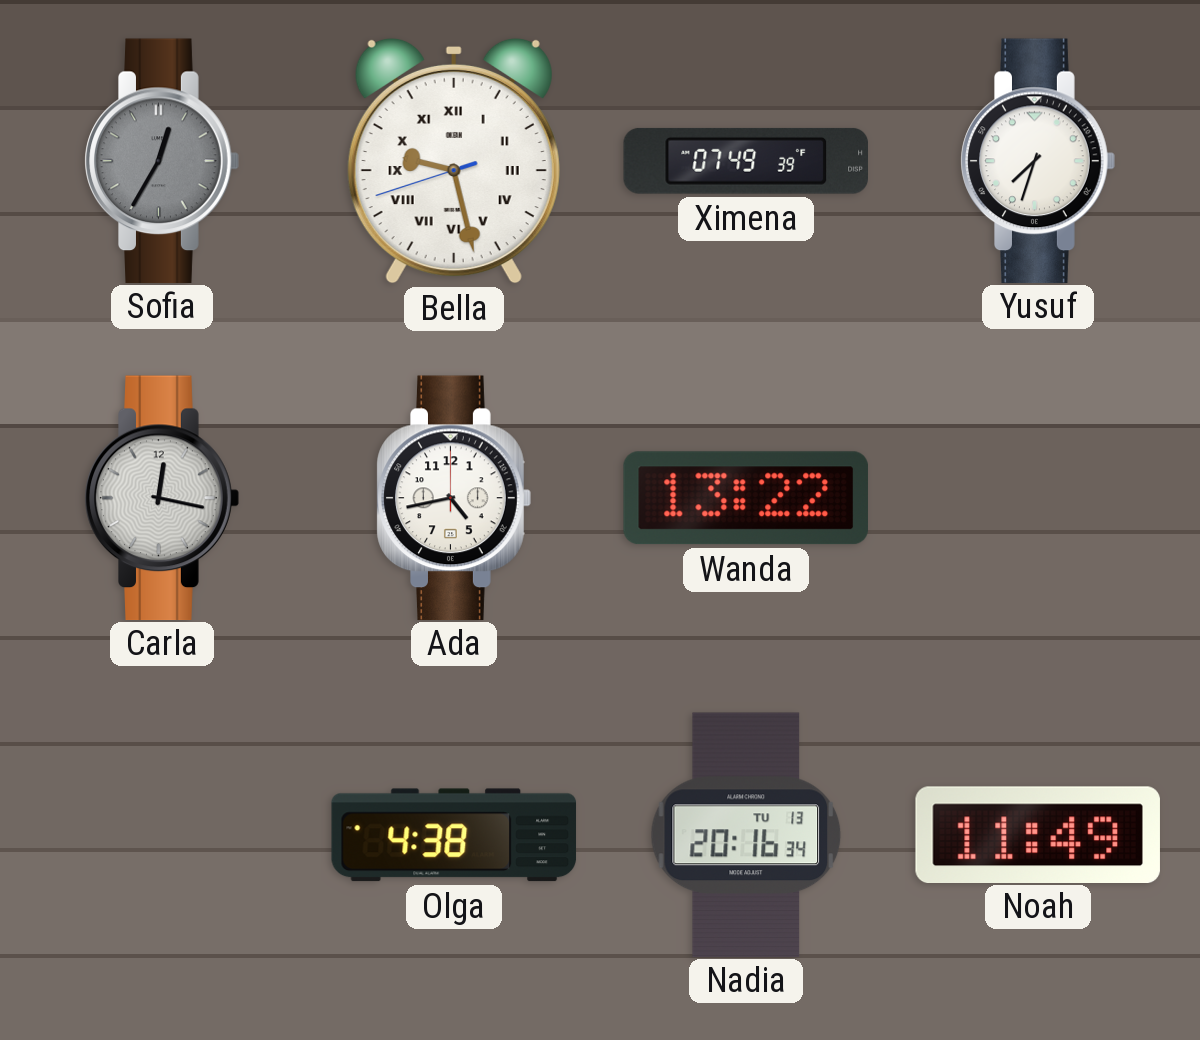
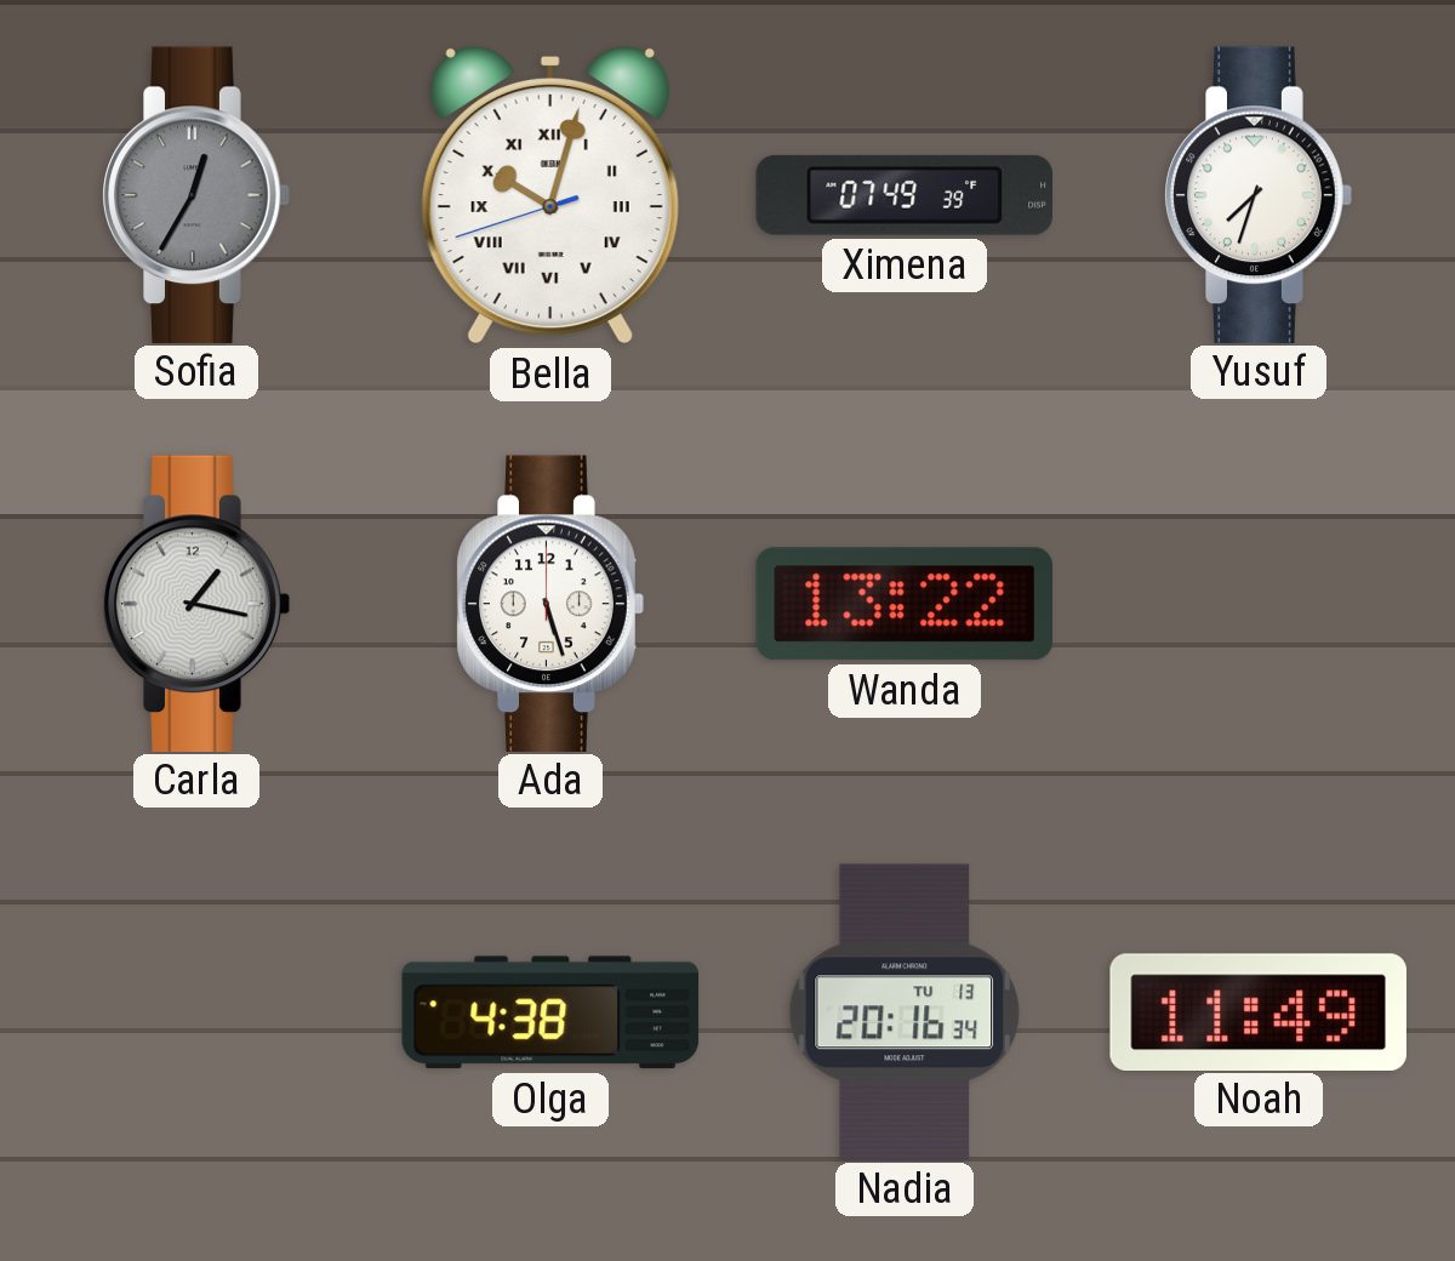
Bella: 9:27 -> 10:02 (550, 195)
Carla: 12:17 -> 1:17 (196, 603)
Ada: 4:43 -> 5:27 (550, 603)
